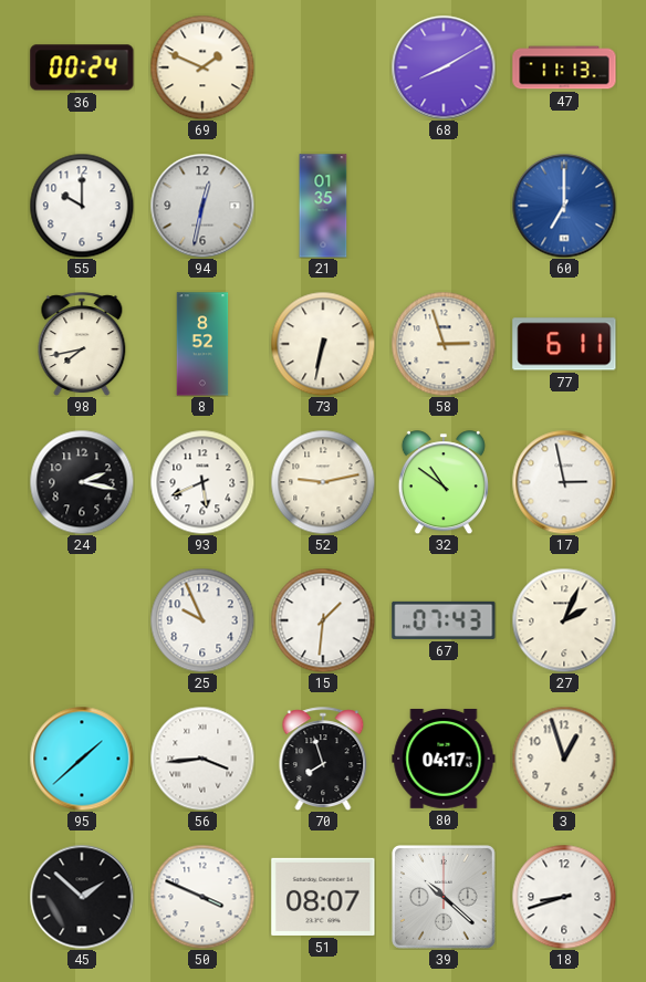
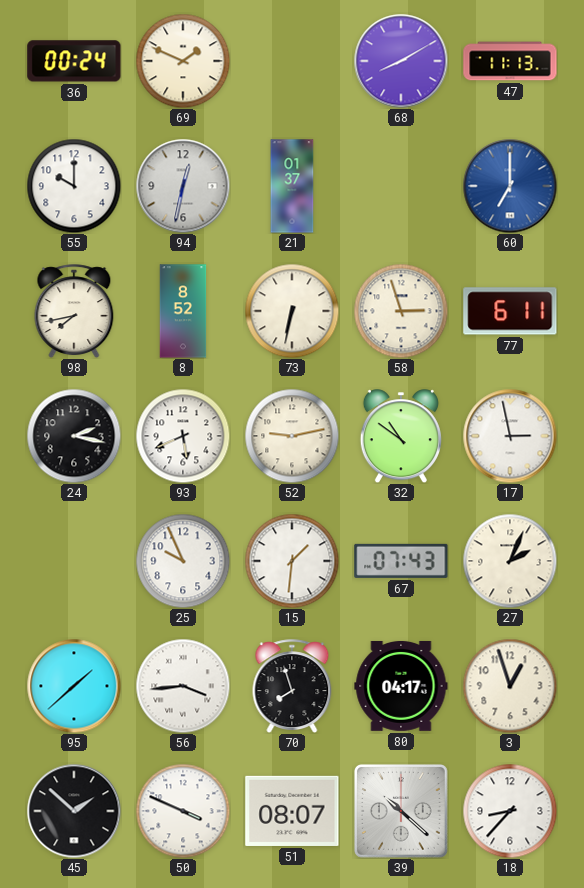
21: 01:35 -> 01:37 (292, 186)
18: 8:42 -> 8:37 (510, 811)
